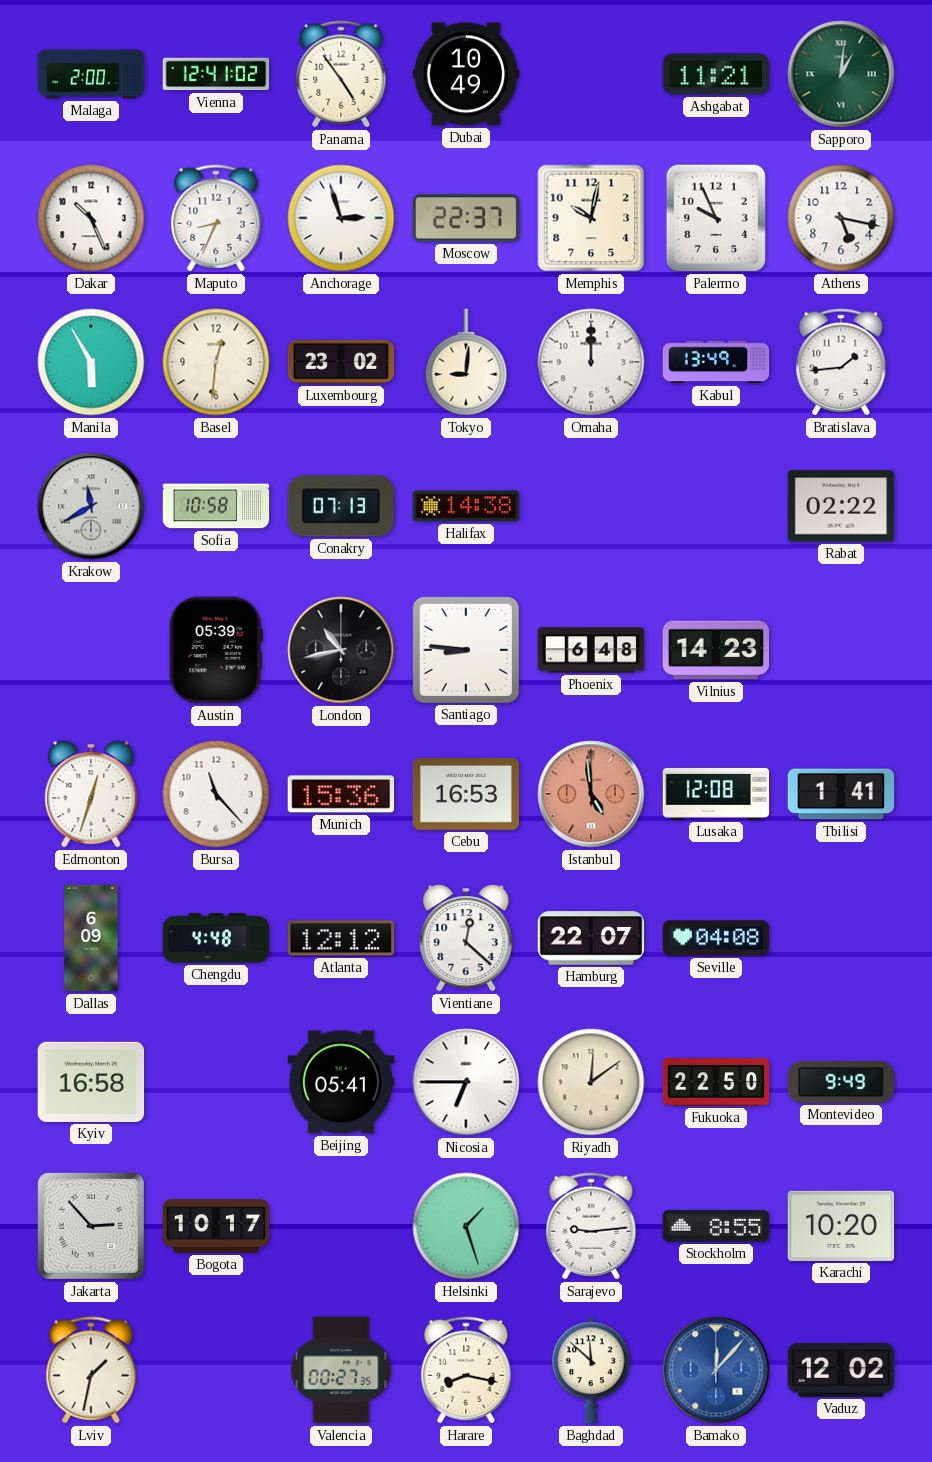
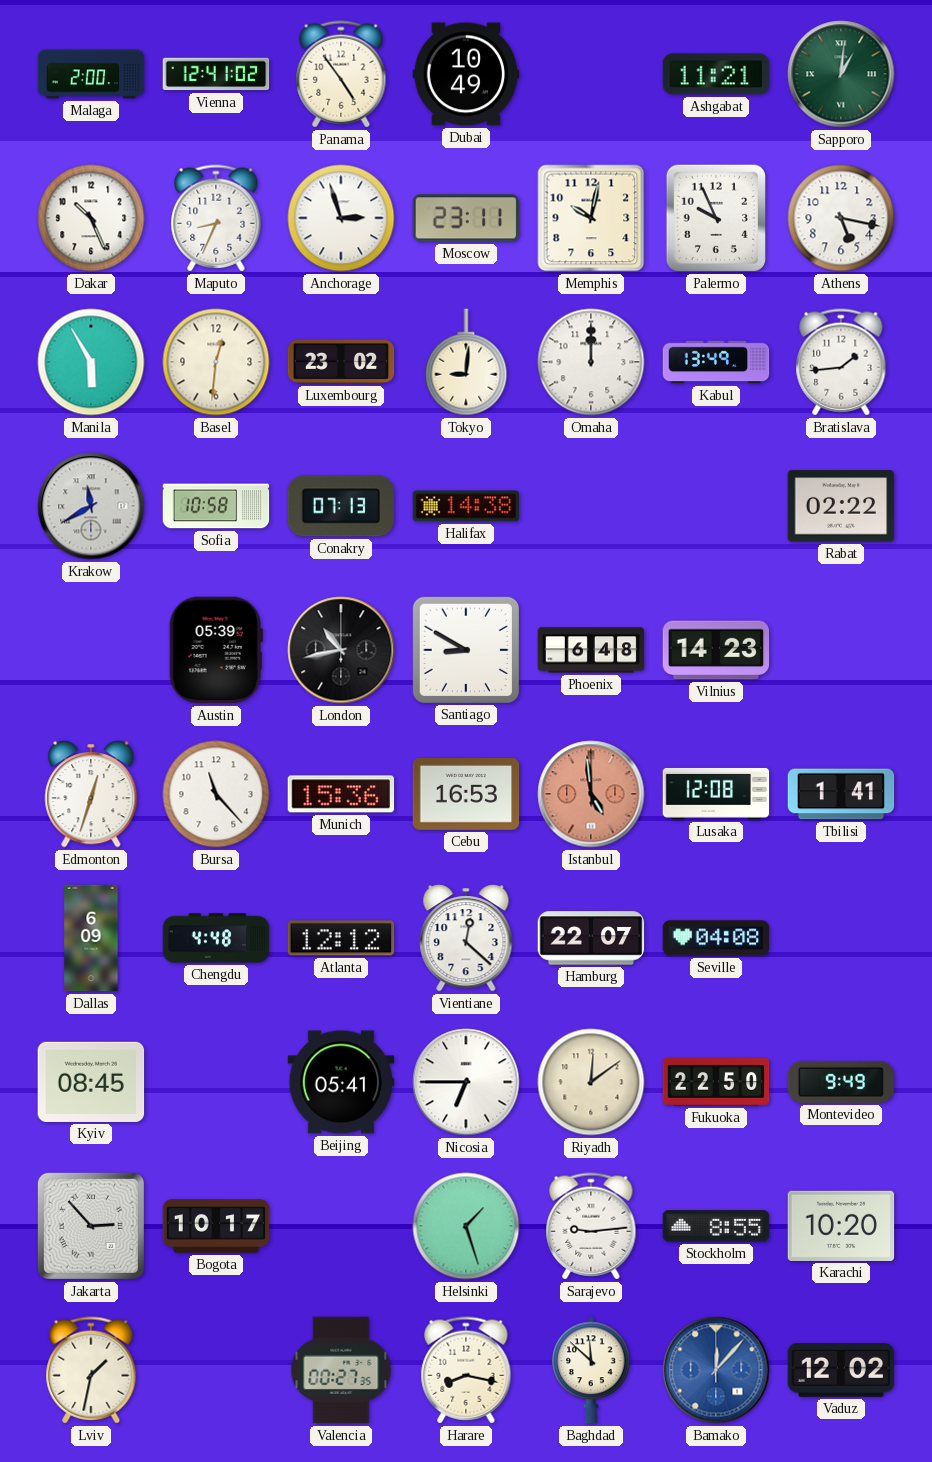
Moscow: 22:37 -> 23:11 (466, 218)
Santiago: 8:46 -> 8:50 (465, 649)
Kyiv: 16:58 -> 08:45 (91, 1082)
